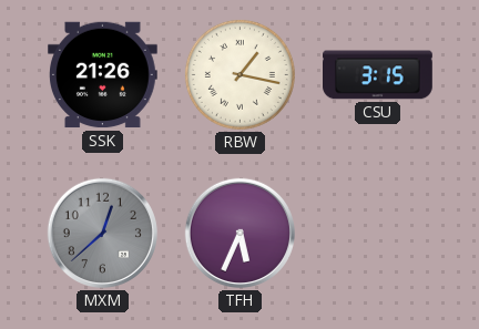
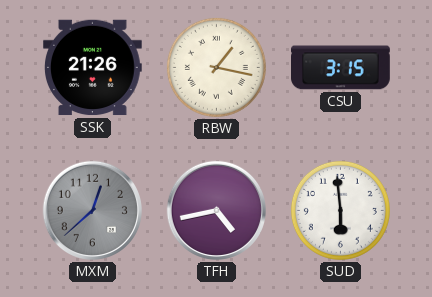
TFH: 5:34 -> 4:43 (216, 210)
SUD: none -> 5:59 (340, 210)
